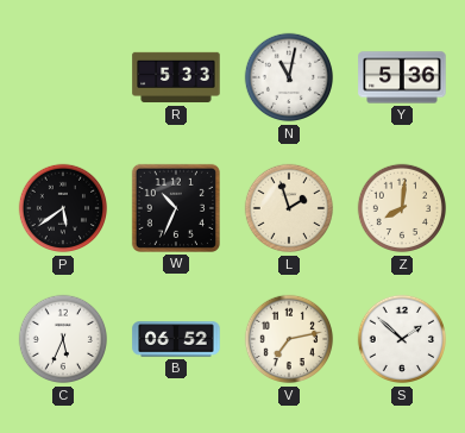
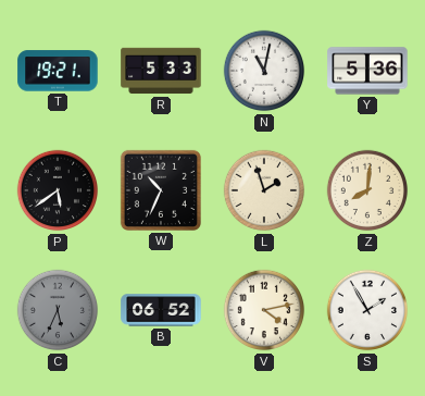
T: none -> 19:21 (58, 71)
C dial: white -> grey (58, 310)
V: 7:13 -> 4:13 (264, 310)
S: 1:52 -> 1:55 (367, 310)
